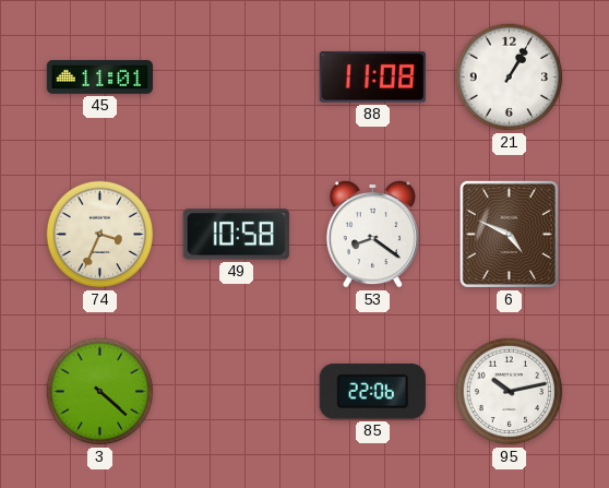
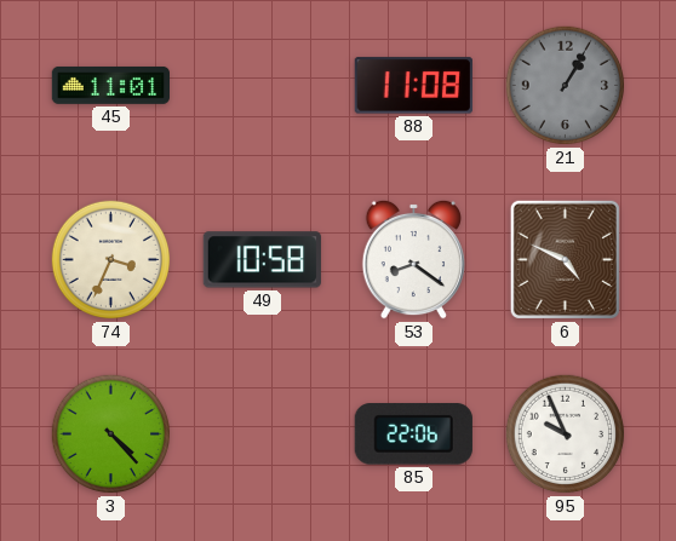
21 dial: white -> grey (566, 86)
3: 4:22 -> 4:23 (111, 434)
95: 10:13 -> 9:56 (566, 434)
